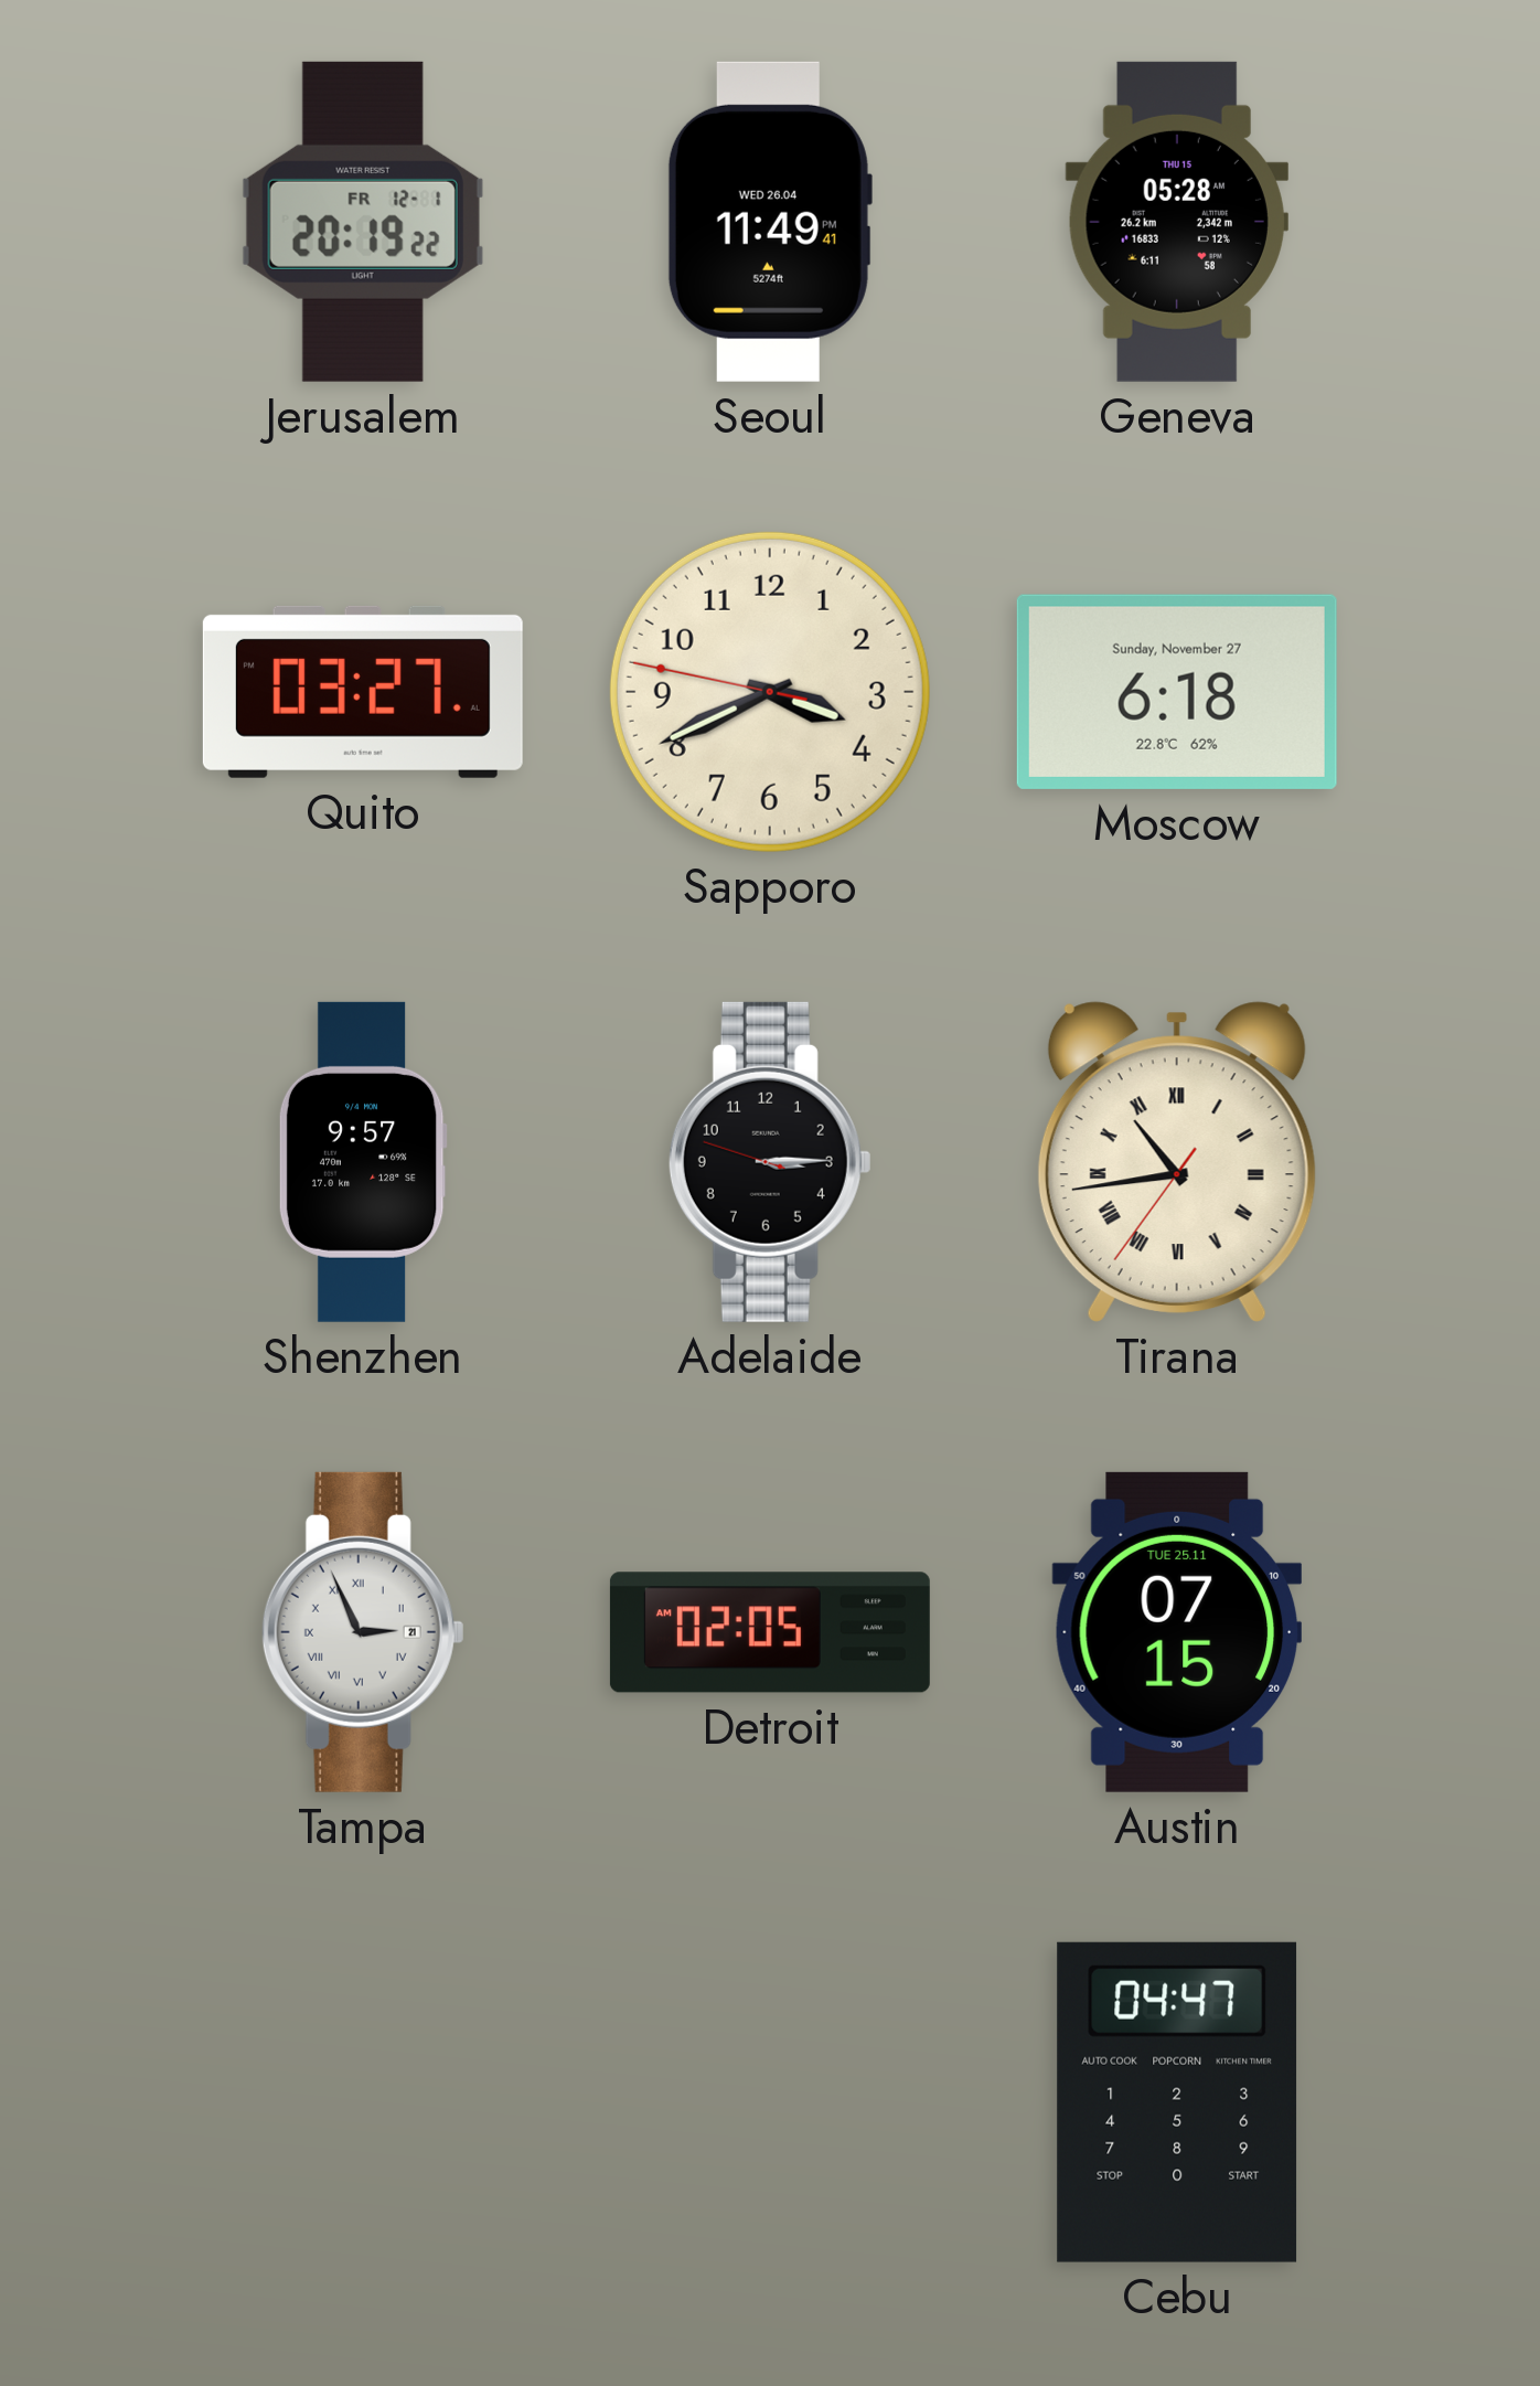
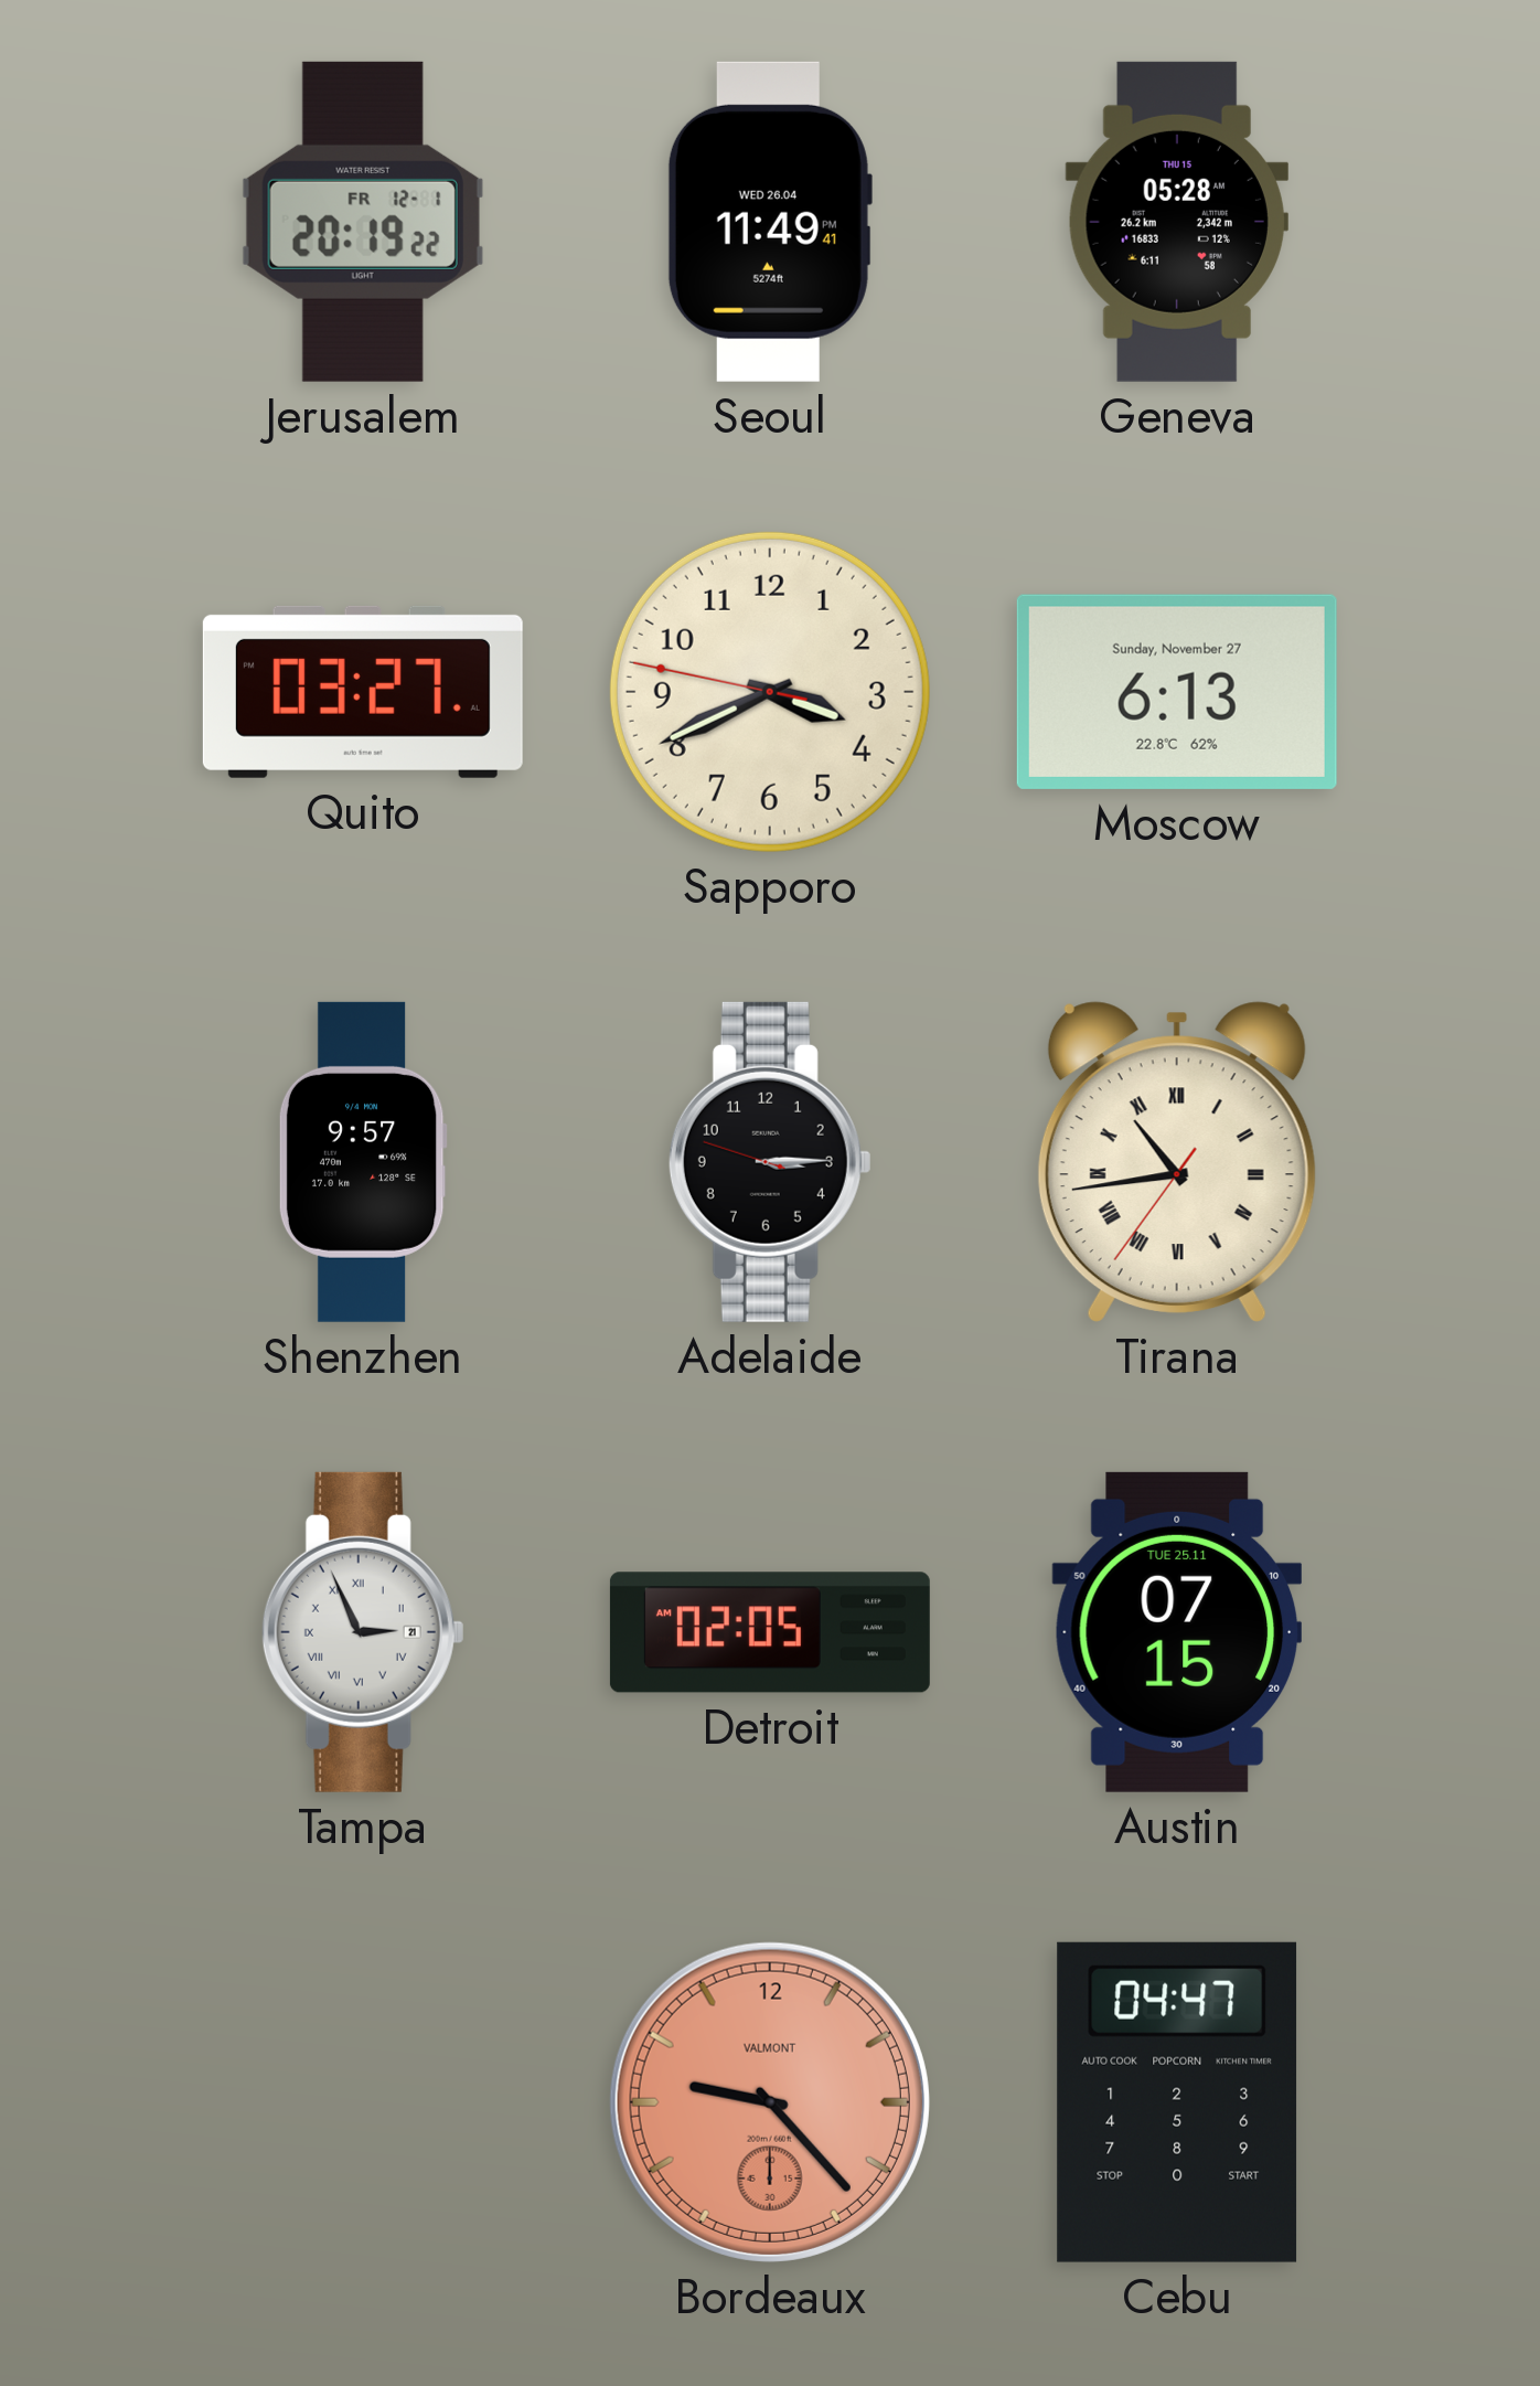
Moscow: 6:18 -> 6:13 (1177, 692)
Bordeaux: none -> 9:23 (770, 2102)
